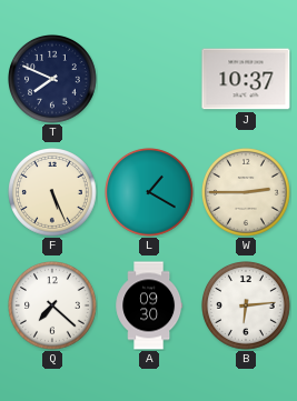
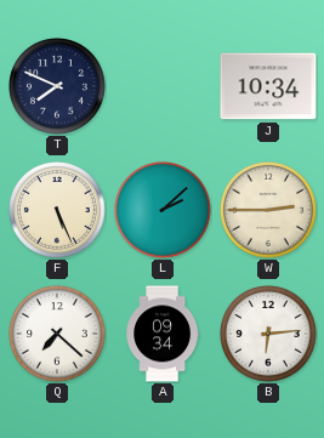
J: 10:37 -> 10:34 (268, 86)
L: 1:20 -> 2:08 (164, 211)
A: 09:30 -> 09:34 (163, 334)
